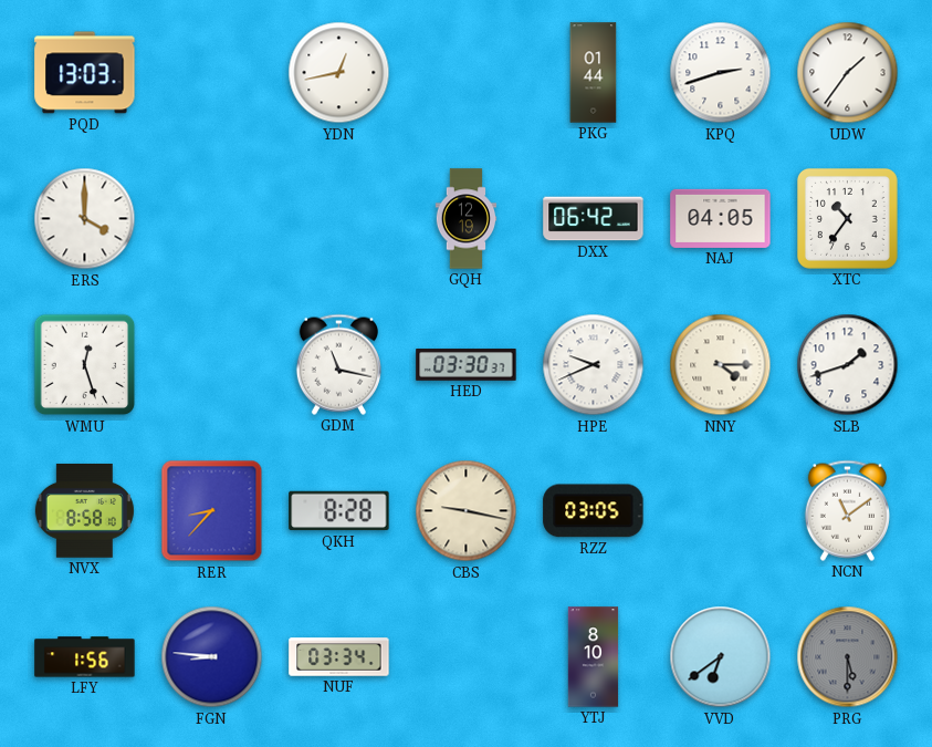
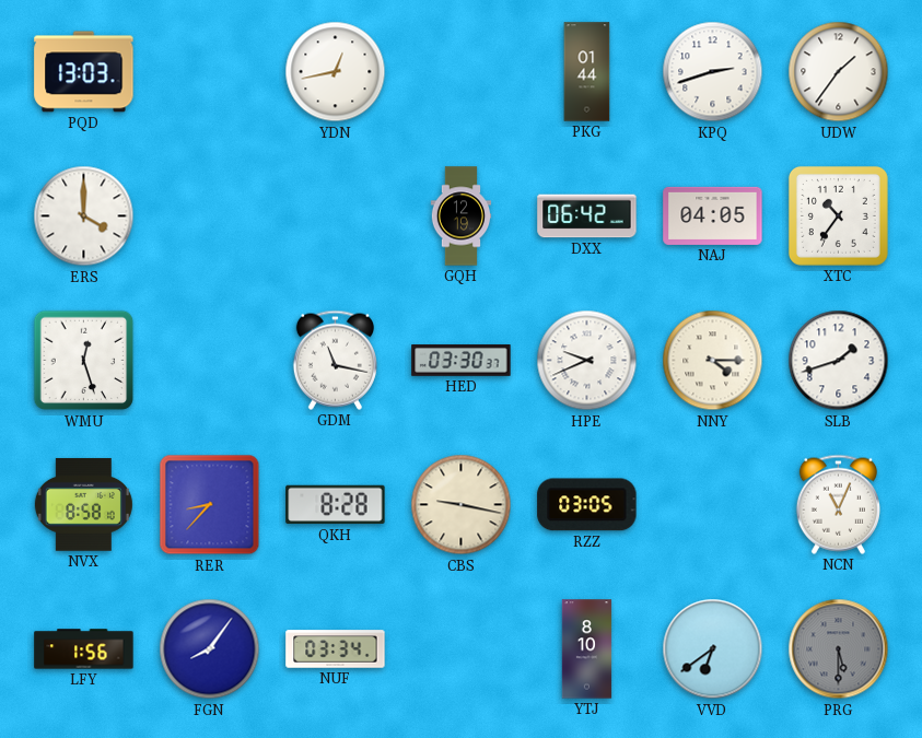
NCN: 11:09 -> 11:04 (838, 504)
FGN: 8:46 -> 8:06 (210, 649)
